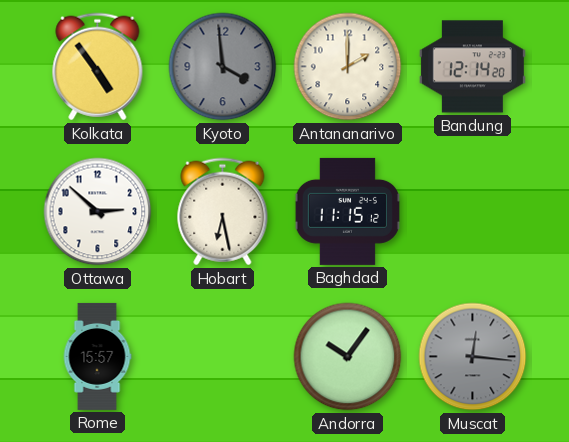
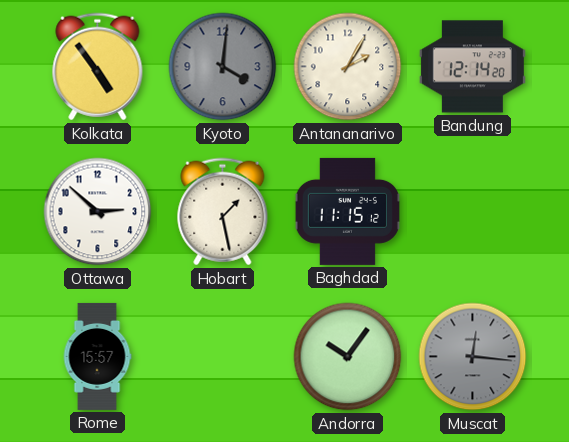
Kyoto: 3:59 -> 4:01 (223, 67)
Antananarivo: 2:00 -> 2:05 (348, 67)
Hobart: 6:28 -> 1:28 (223, 212)
